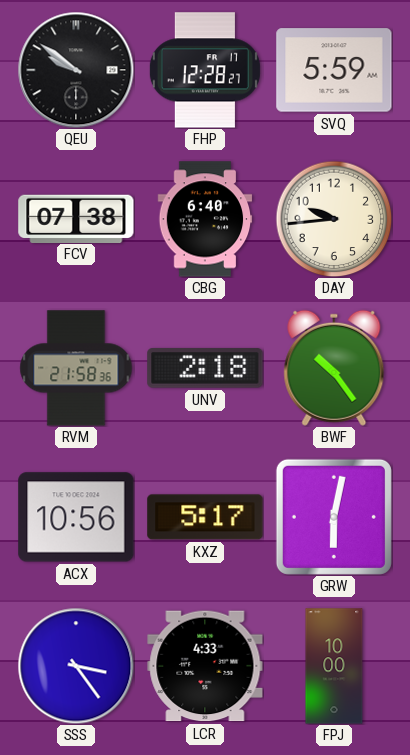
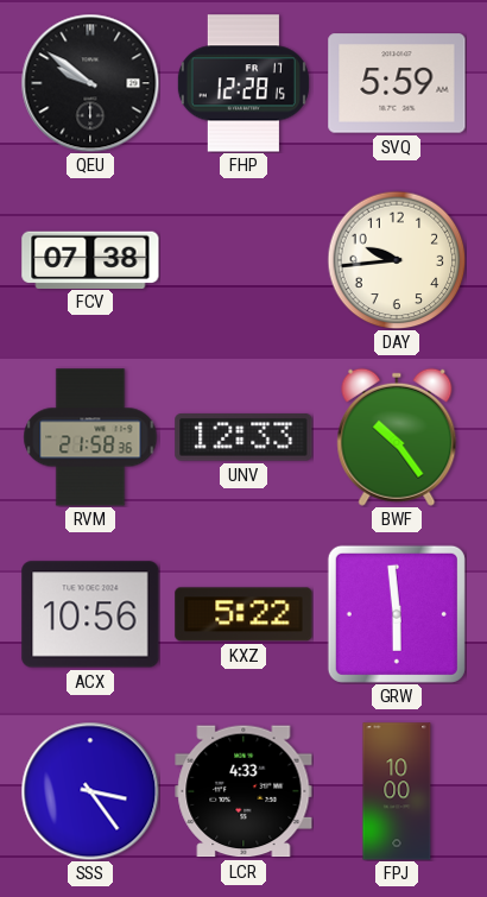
FHP: 12:28:27 -> 12:28:15 (243, 83)
CBG: 6:40 -> none (205, 219)
UNV: 2:18 -> 12:33 (243, 437)
KXZ: 5:17 -> 5:22 (243, 614)
GRW: 6:02 -> 5:59 (397, 614)
